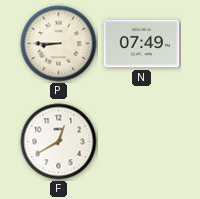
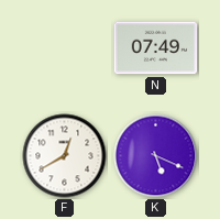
P: 8:45 -> none (59, 44)
K: none -> 5:19 (156, 156)
